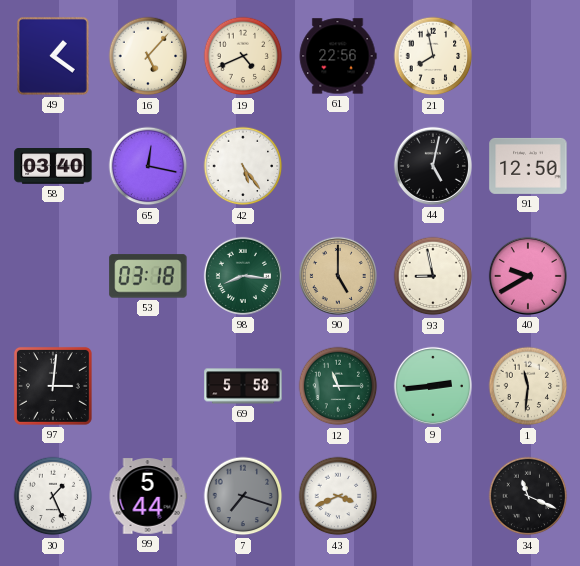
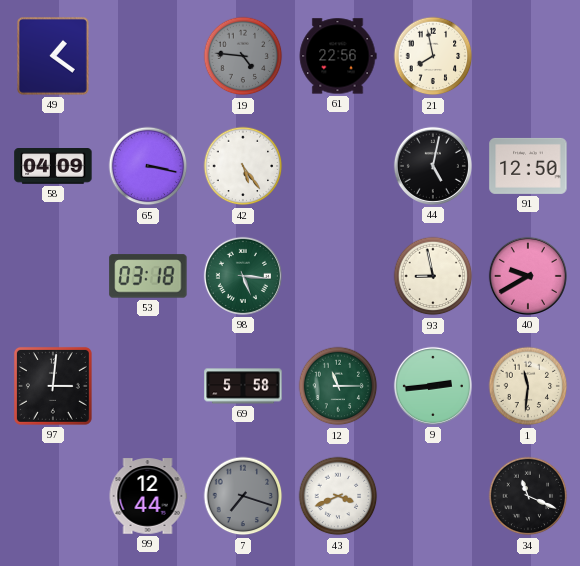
16: 5:07 -> none (148, 56)
19: 4:41 -> 4:46 (243, 56)
19 dial: cream -> grey (243, 56)
58: 03:40 -> 04:09 (53, 167)
65: 12:17 -> 3:17 (148, 166)
98: 8:16 -> 5:16 (243, 276)
90: 5:00 -> none (338, 276)
30: 1:26 -> none (53, 496)
99: 5:44 -> 12:44 (148, 496)
